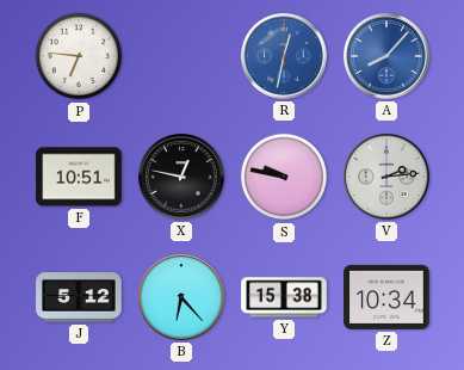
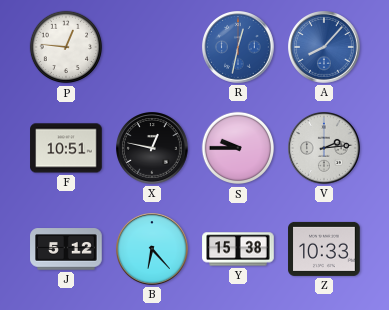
P: 6:46 -> 12:46 (66, 47)
S: 9:47 -> 9:45 (238, 148)
Z: 10:34 -> 10:33 (324, 249)
